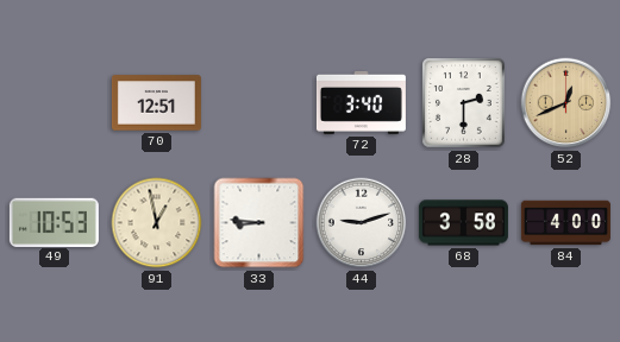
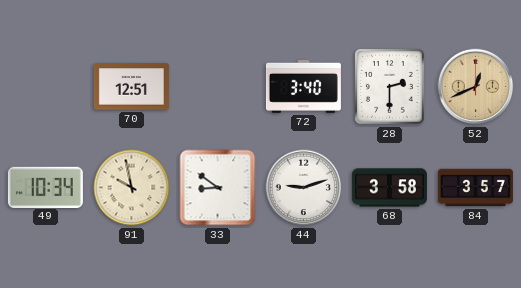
49: 10:53 -> 10:34 (45, 187)
91: 12:58 -> 9:58 (132, 188)
33: 8:46 -> 8:51 (218, 188)
84: 4:00 -> 3:57 (475, 188)
